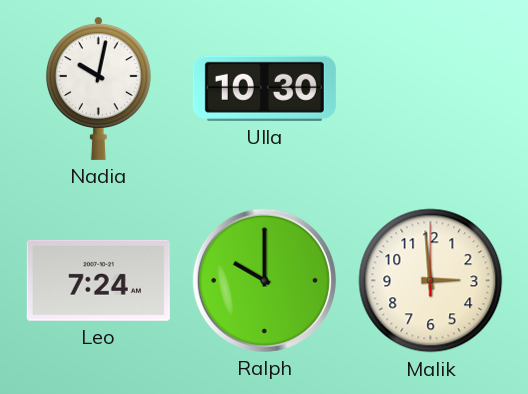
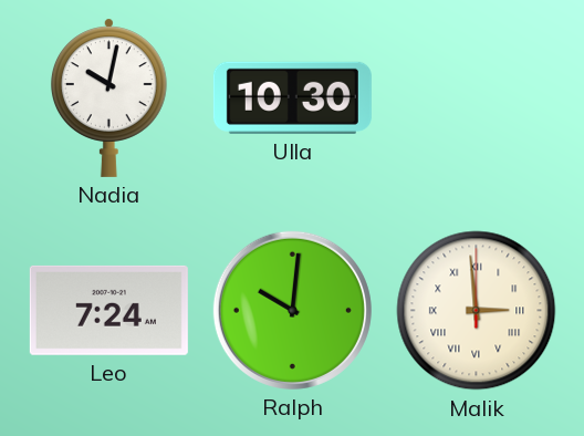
Ralph: 10:00 -> 10:01 (292, 310)
Malik numerals: Arabic -> Roman (477, 311)
